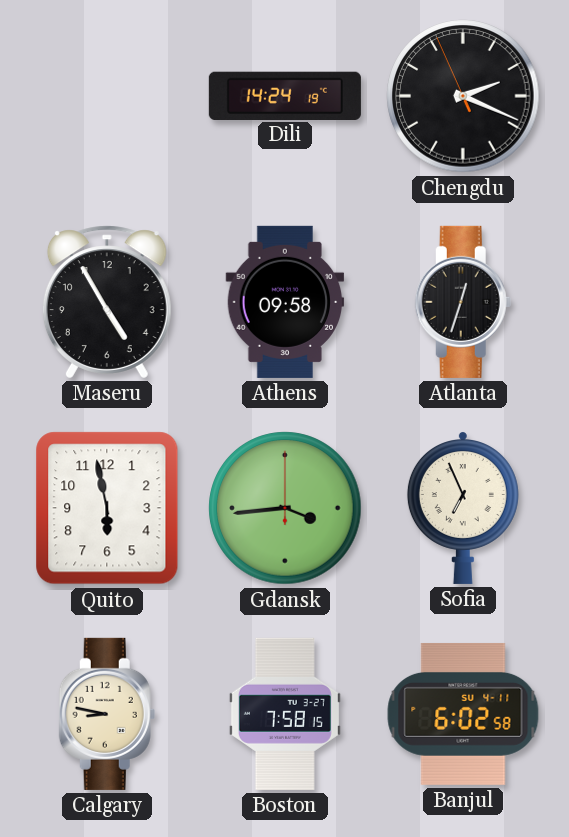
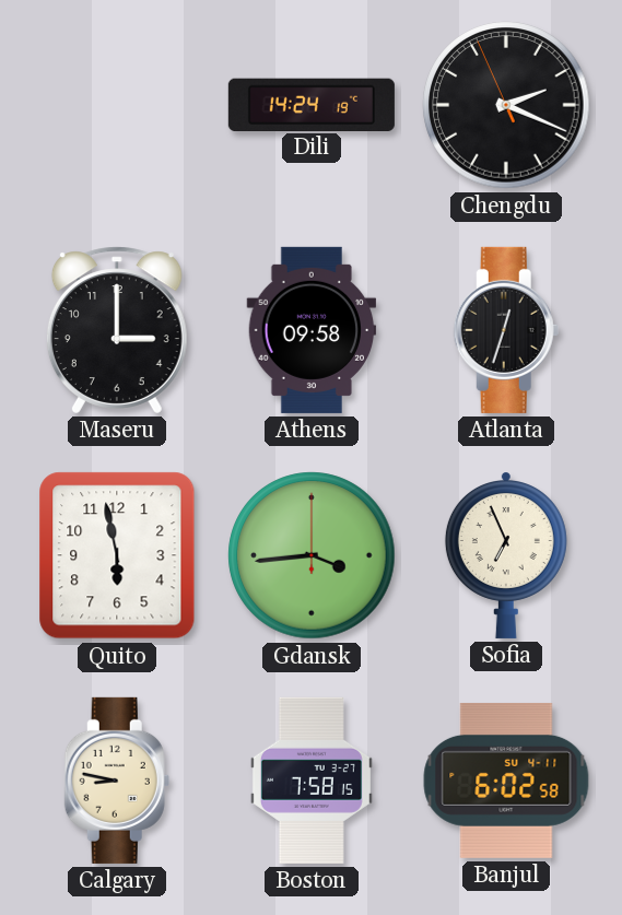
Maseru: 4:55 -> 3:00 (117, 330)
